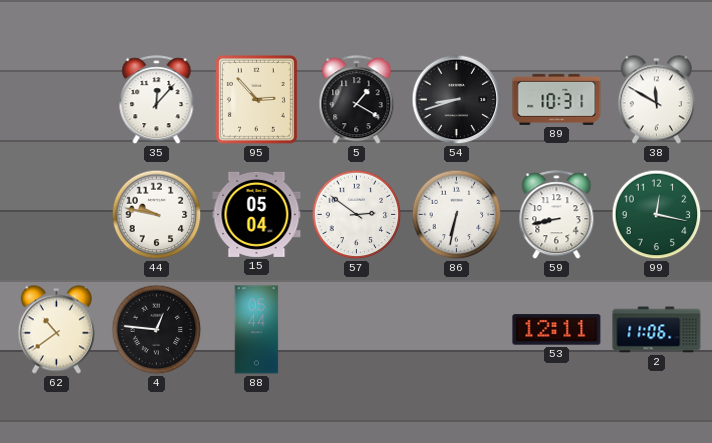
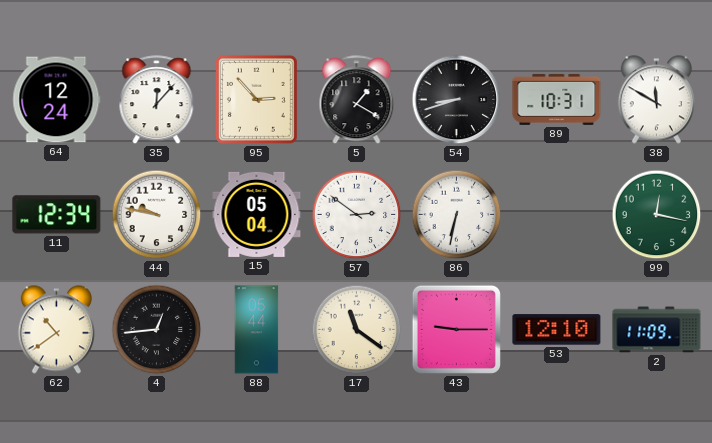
64: none -> 12:24 (57, 100)
11: none -> 12:34 (57, 215)
59: 8:43 -> none (557, 215)
4: 12:46 -> 12:44 (157, 330)
17: none -> 11:21 (357, 330)
43: none -> 9:15 (456, 329)
53: 12:11 -> 12:10 (557, 330)
2: 11:06 -> 11:09 (657, 330)
